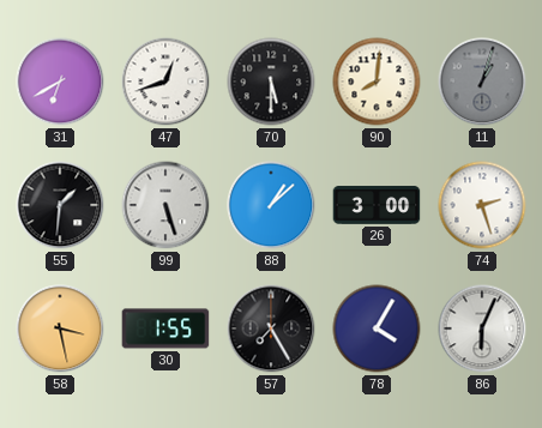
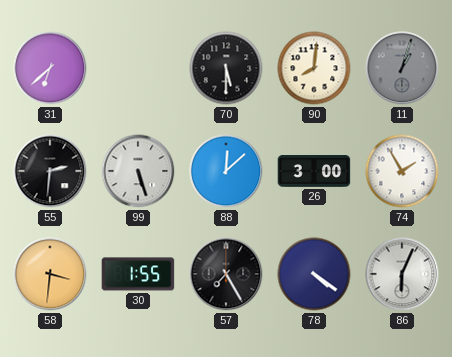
31: 6:40 -> 6:38 (50, 68)
47: 12:42 -> none (165, 82)
55: 1:31 -> 2:31 (50, 171)
88: 1:08 -> 12:08 (226, 171)
74: 2:27 -> 1:55 (402, 171)
58: 3:28 -> 3:31 (50, 274)
78: 4:05 -> 4:21 (314, 274)
